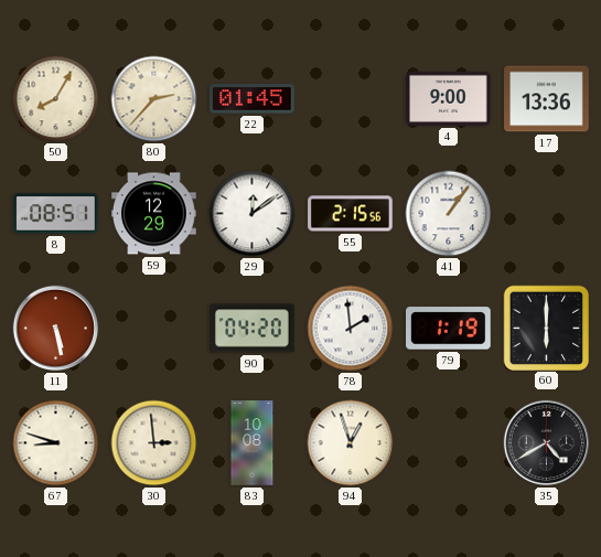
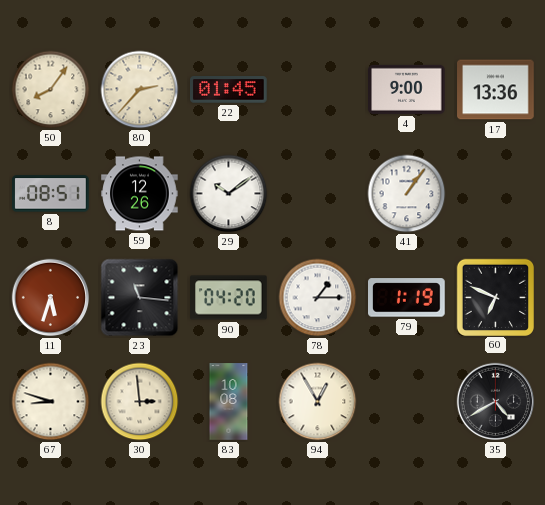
50: 8:05 -> 8:06 (51, 90)
59: 12:29 -> 12:26 (140, 194)
29: 12:09 -> 10:09 (229, 194)
55: 2:15 -> none (351, 214)
11: 5:28 -> 5:33 (51, 298)
23: none -> 11:16 (140, 298)
78: 1:59 -> 1:15 (318, 298)
60: 6:00 -> 6:49 (495, 297)
94: 12:57 -> 12:55 (318, 402)
